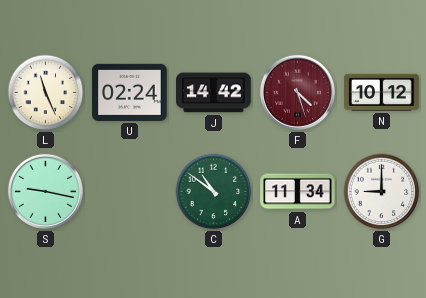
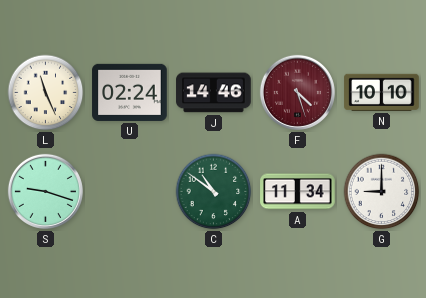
J: 14:42 -> 14:46 (214, 93)
N: 10:12 -> 10:10 (382, 92)
S: 9:17 -> 9:18 (45, 191)
